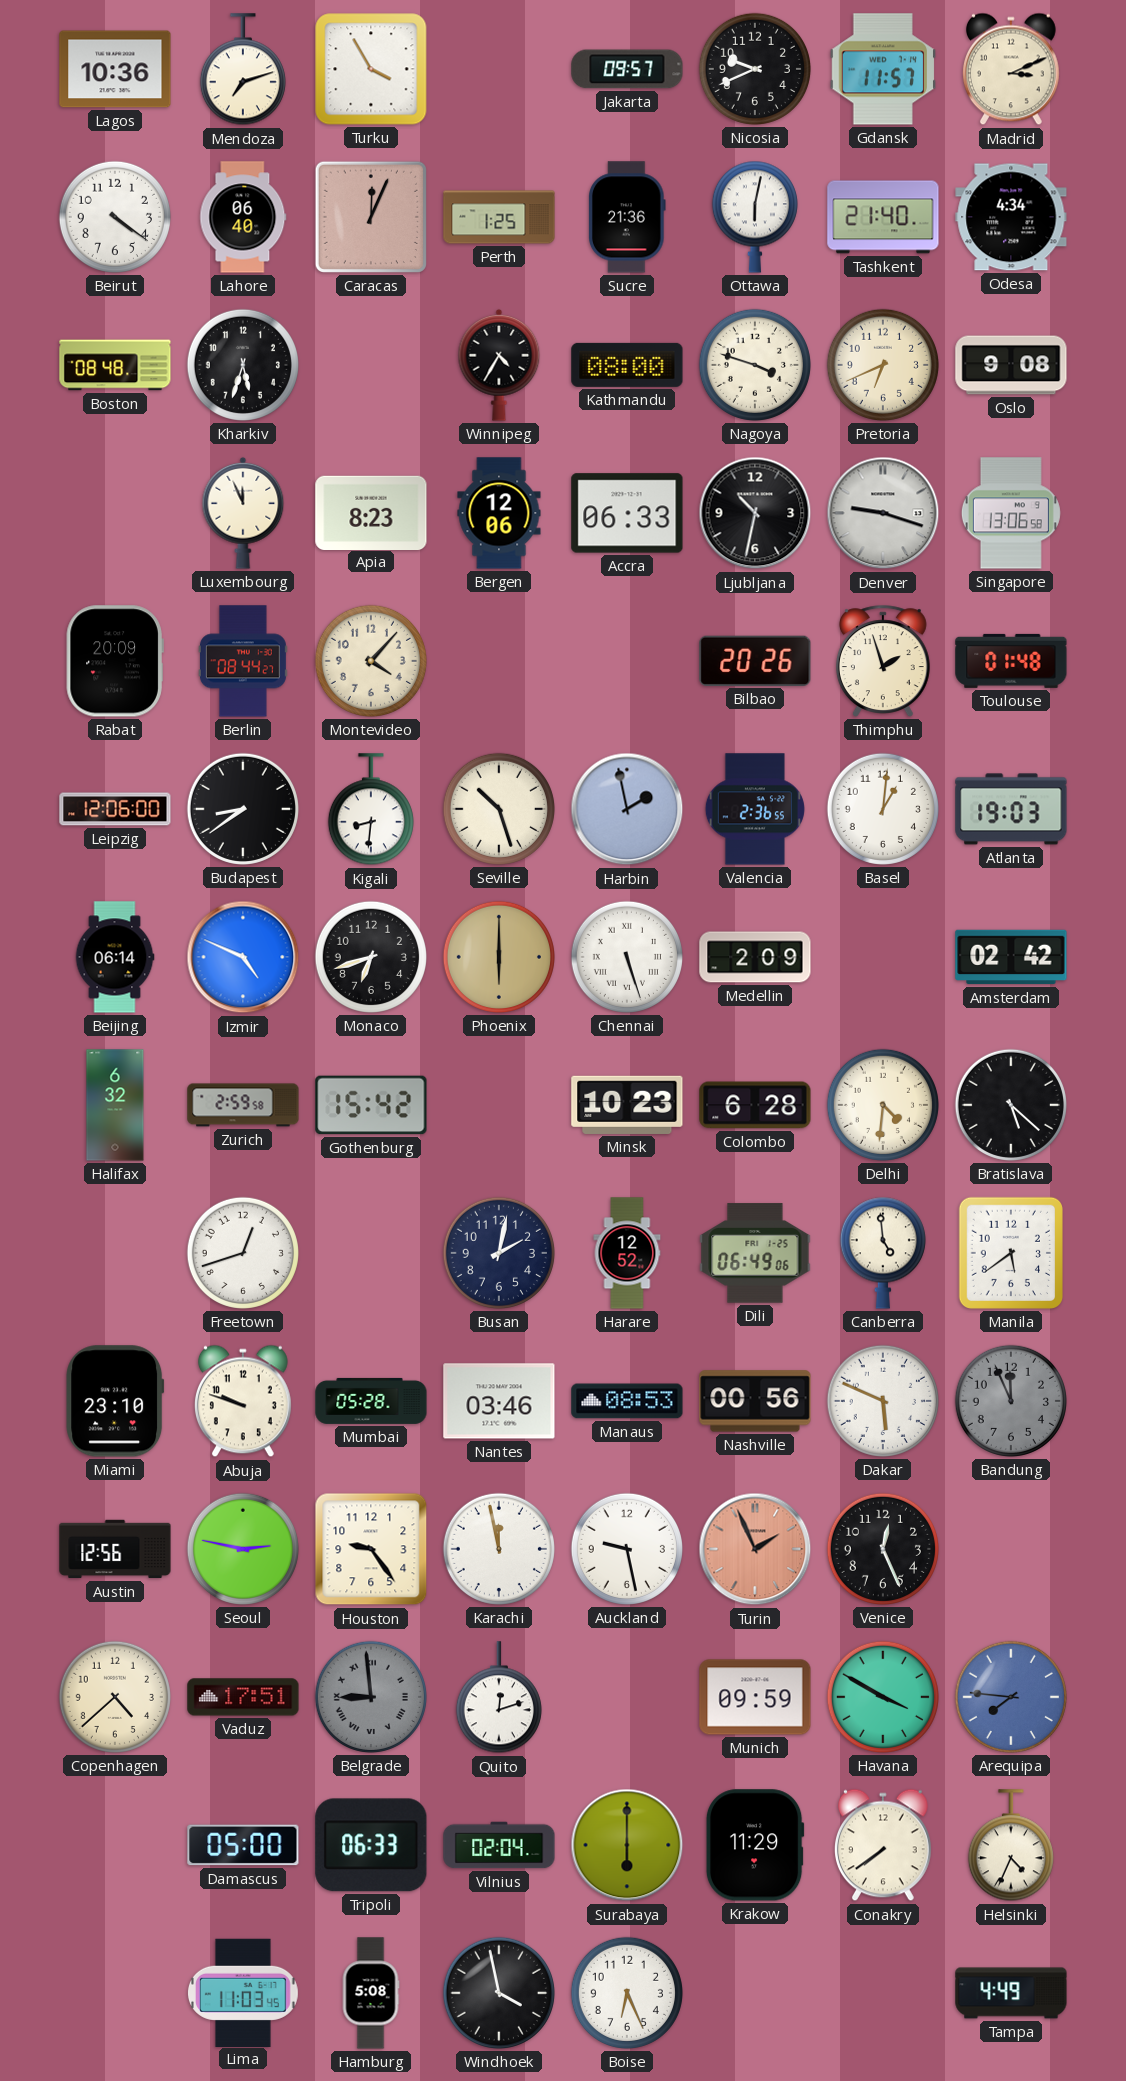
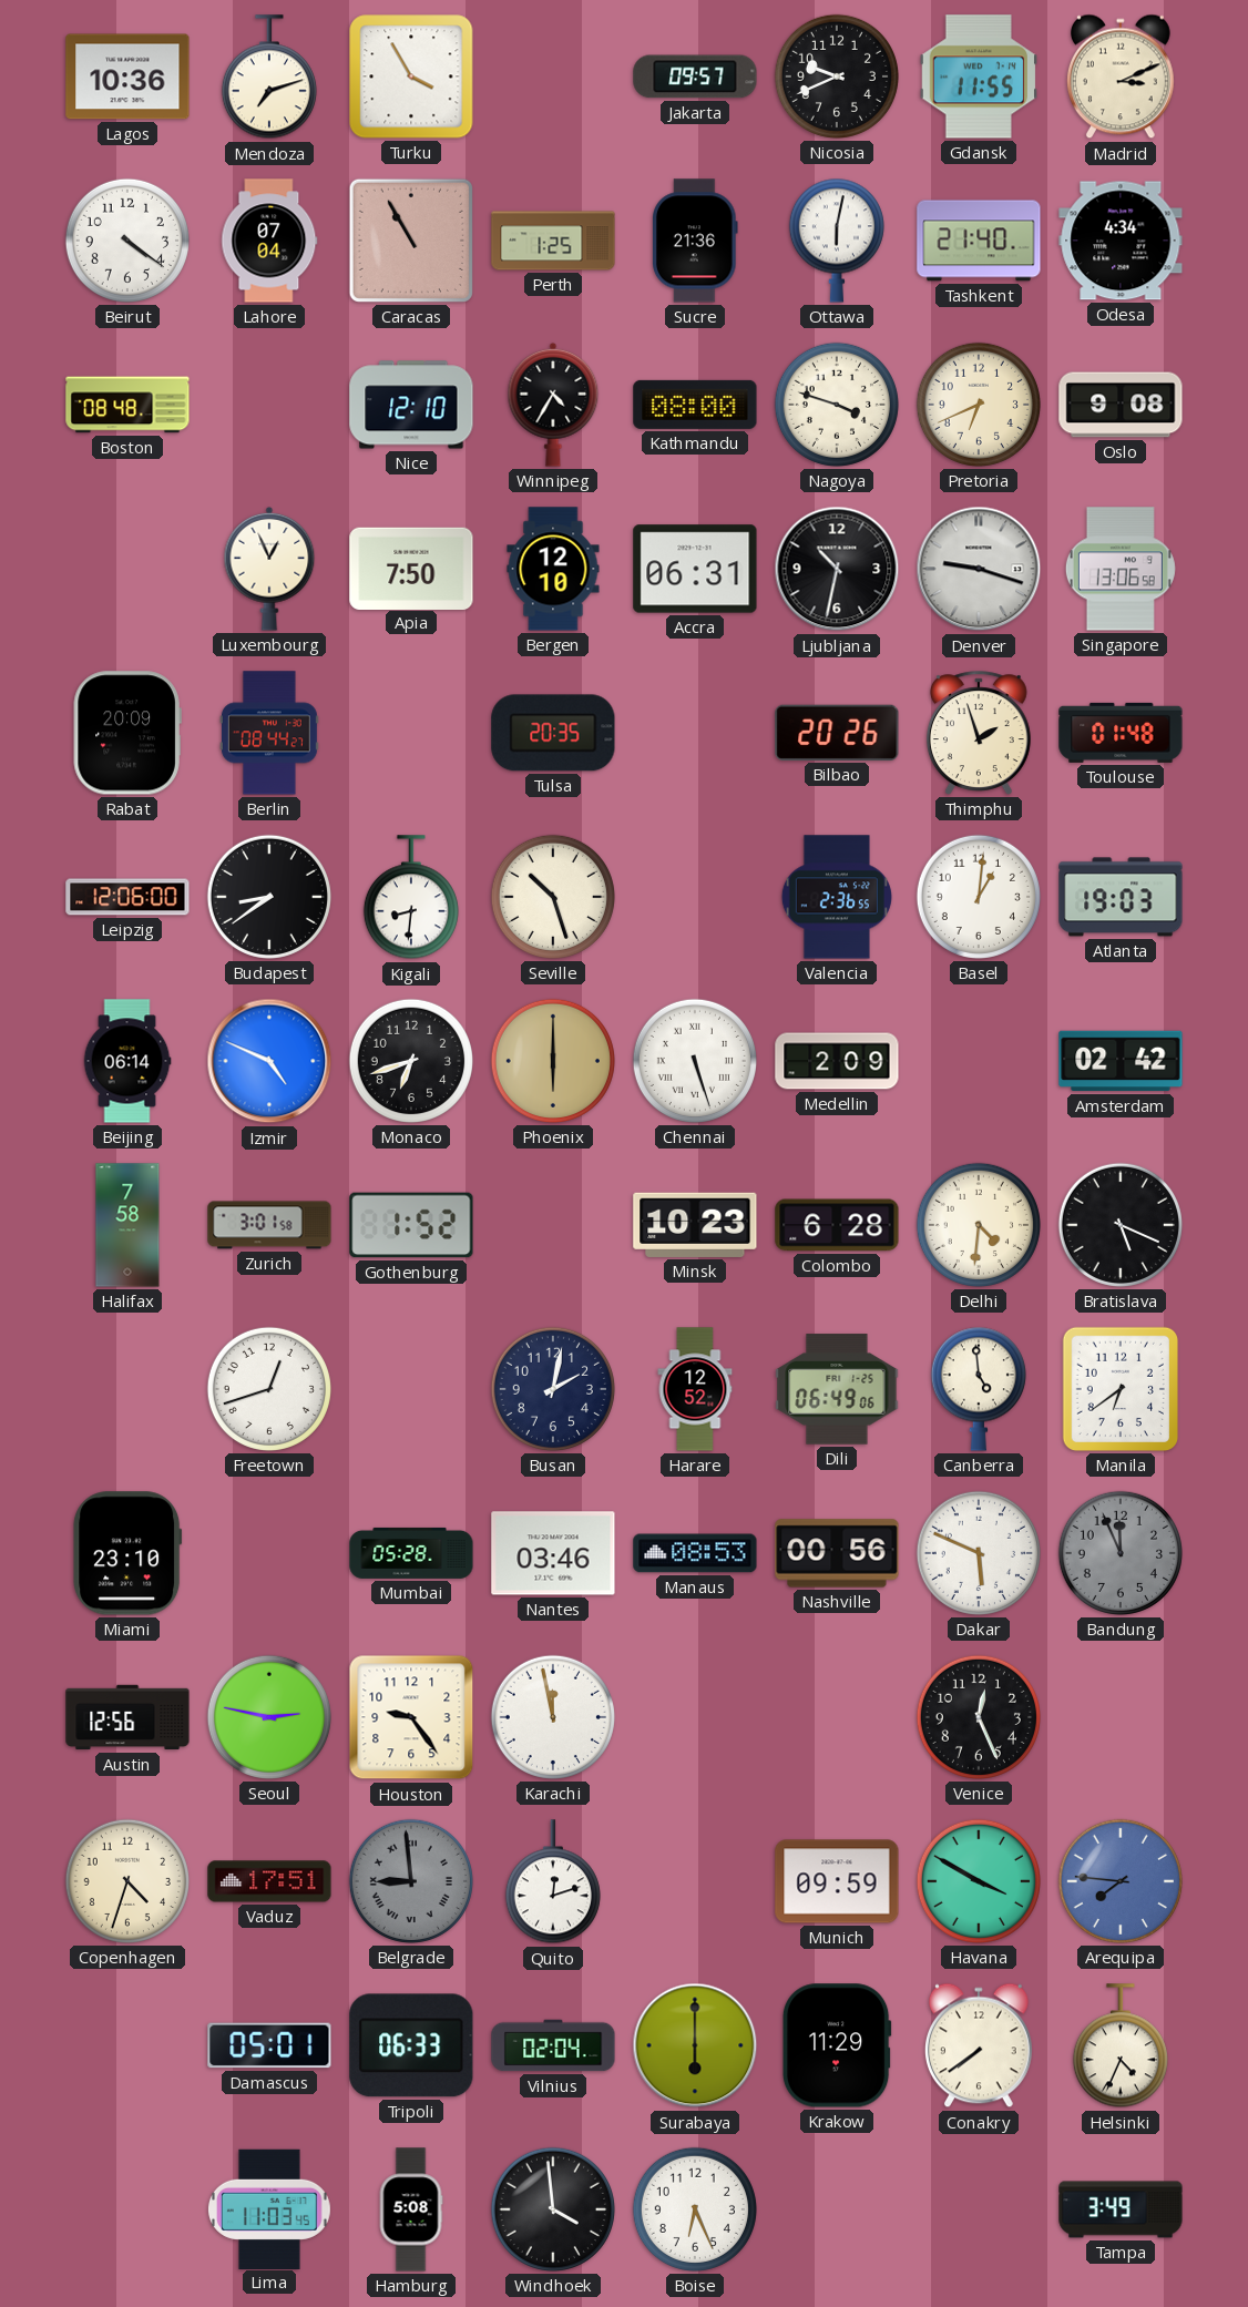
Gdansk: 11:57 -> 11:55 (979, 76)
Lahore: 06:40 -> 07:04 (269, 241)
Caracas: 12:04 -> 10:55 (411, 241)
Kharkiv: 5:33 -> none (243, 365)
Nice: none -> 12:10 (411, 405)
Luxembourg: 11:56 -> 12:56 (269, 569)
Apia: 8:23 -> 7:50 (411, 568)
Bergen: 12:06 -> 12:10 (553, 569)
Accra: 06:33 -> 06:31 (695, 569)
Montevideo: 4:07 -> none (371, 661)
Tulsa: none -> 20:35 (553, 733)
Harbin: 1:58 -> none (627, 809)
Halifax: 6:32 -> 7:58 (127, 1225)
Zurich: 2:59 -> 3:01 (269, 1225)
Gothenburg: 15:42 -> 1:52 (411, 1225)
Bratislava: 5:22 -> 5:19 (1121, 1225)
Manila: 5:39 -> 6:39 (1121, 1389)
Abuja: 9:48 -> none (243, 1401)
Auckland: 9:28 -> none (627, 1549)
Turin: 1:56 -> none (755, 1549)
Copenhagen: 4:38 -> 4:33 (127, 1881)
Damascus: 05:00 -> 05:01 (269, 2045)
Windhoek: 3:58 -> 3:59 (553, 2209)
Tampa: 4:49 -> 3:49 (1121, 2209)
